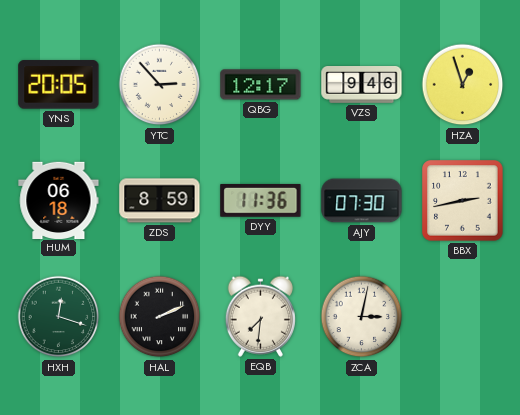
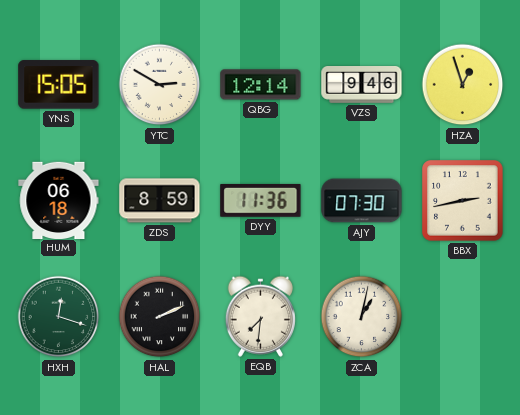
YNS: 20:05 -> 15:05 (59, 85)
YTC: 2:53 -> 2:50 (160, 85)
QBG: 12:17 -> 12:14 (261, 85)
ZCA: 3:02 -> 1:02 (362, 317)
